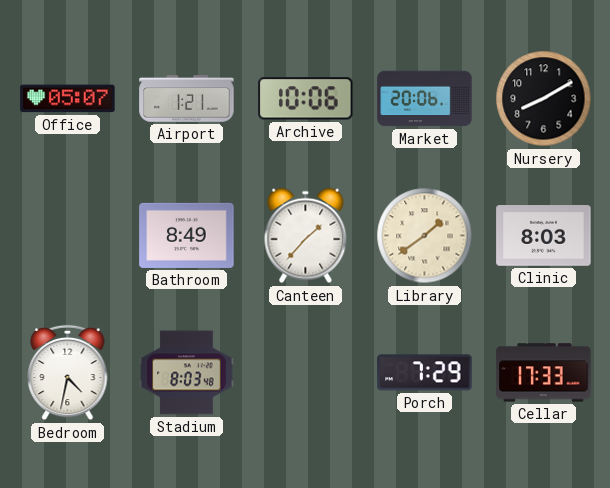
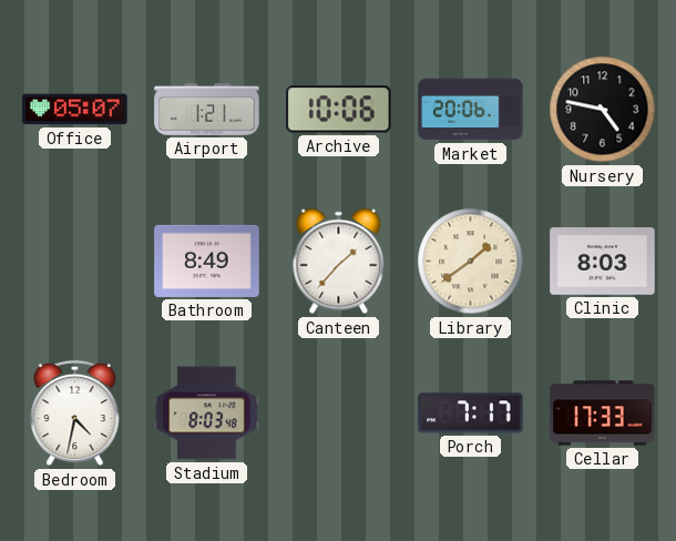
Nursery: 8:10 -> 4:47 (603, 110)
Porch: 7:29 -> 7:17 (471, 414)
